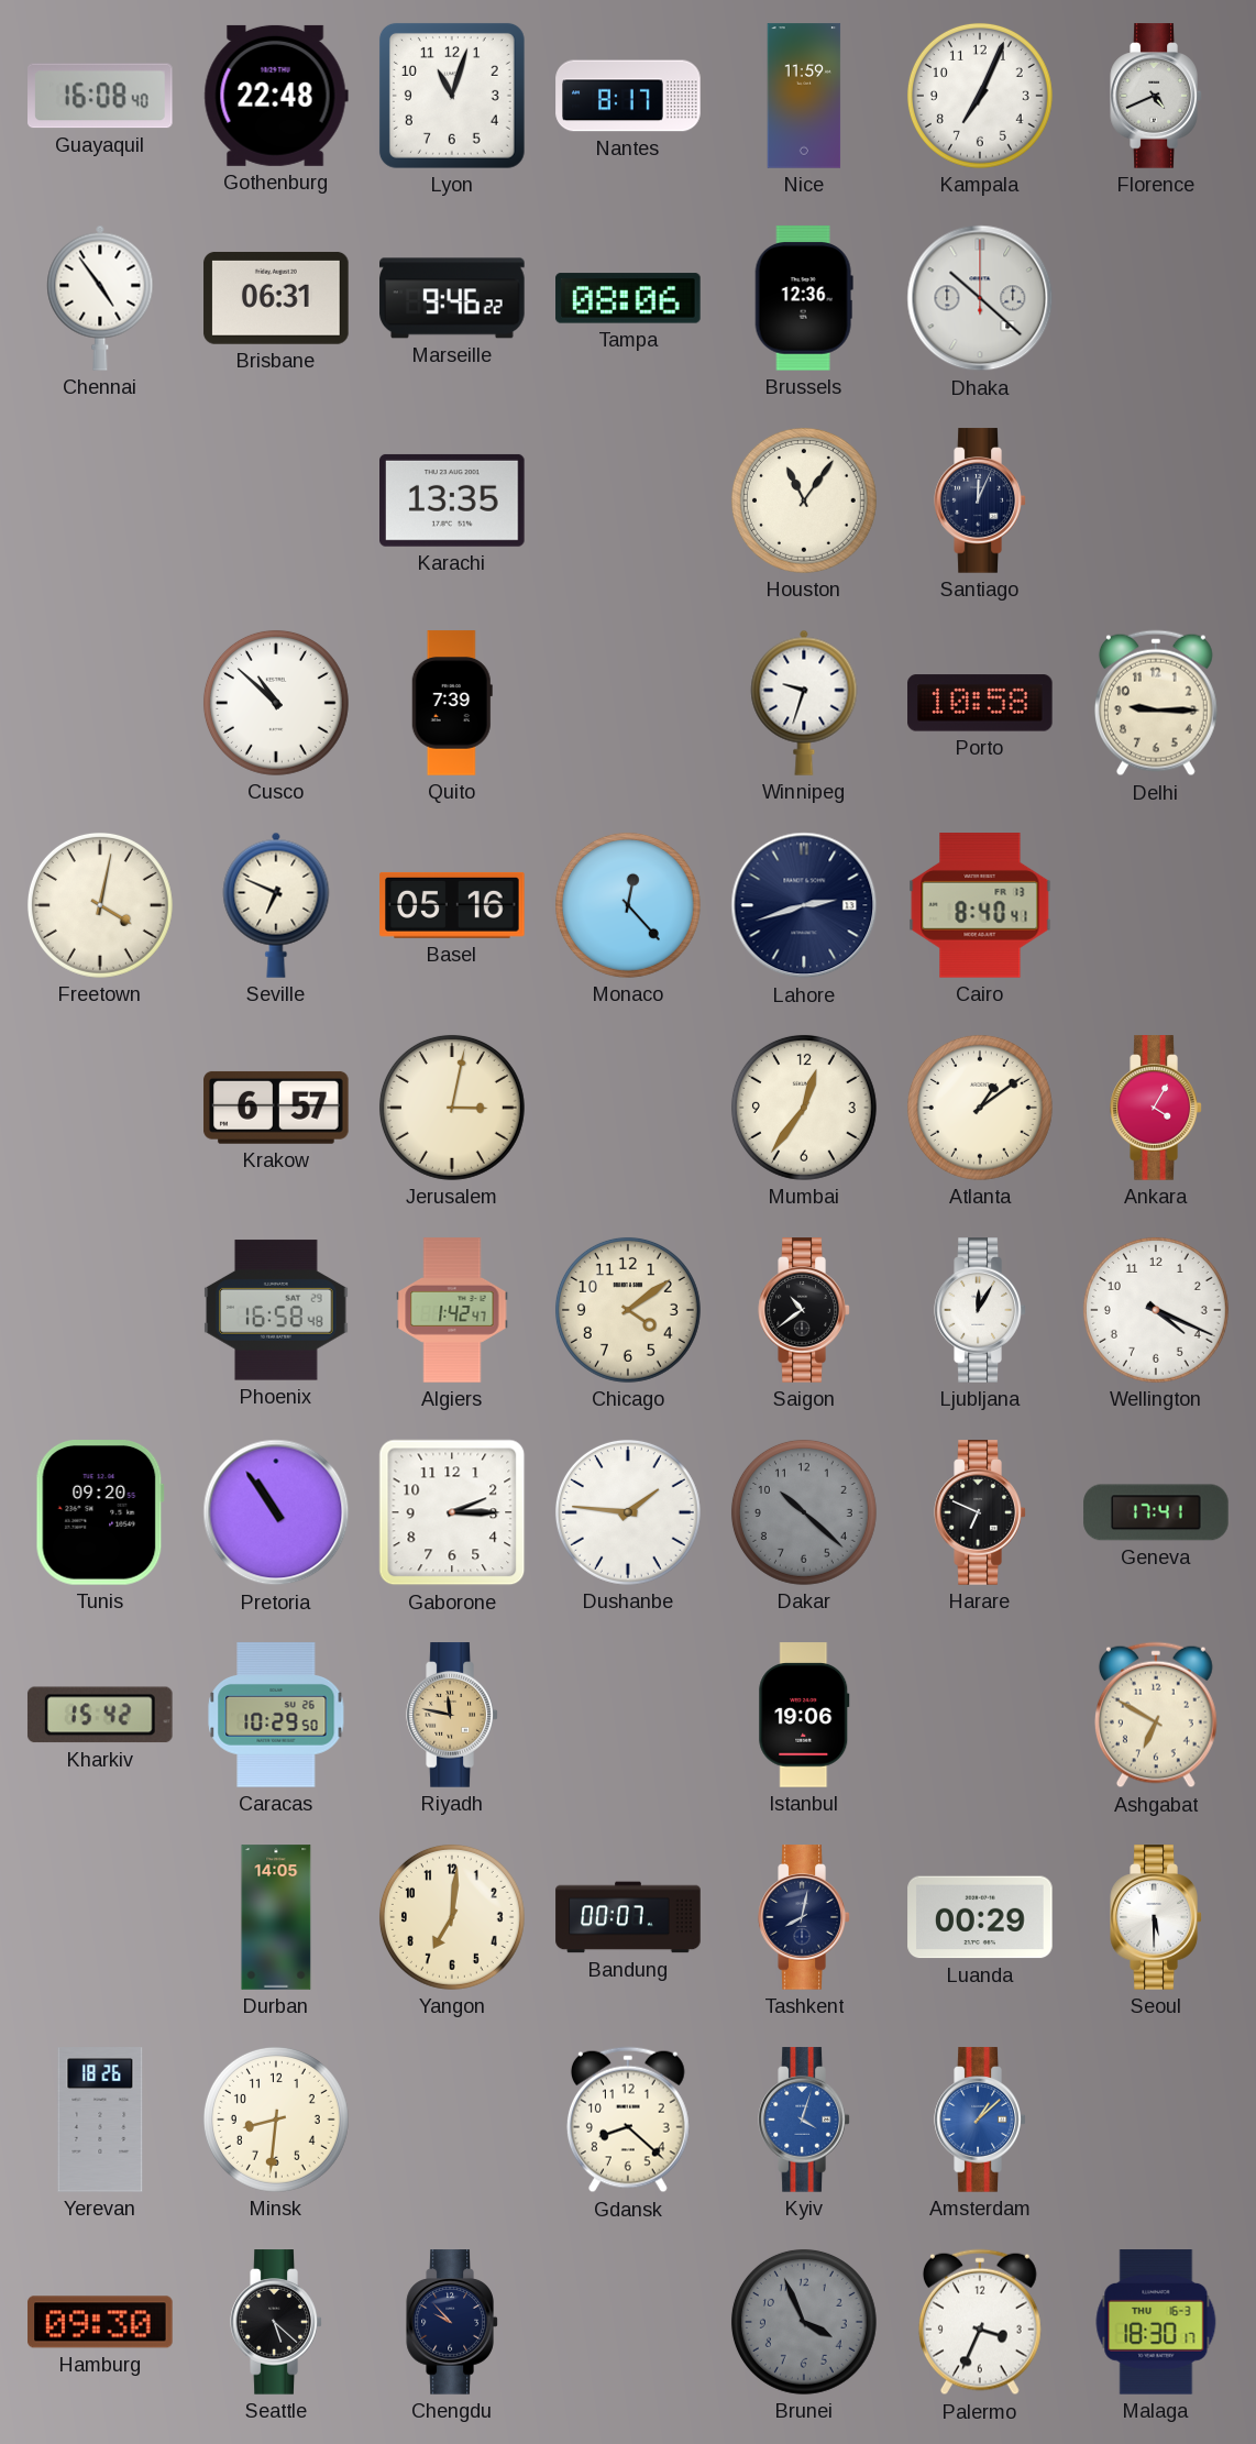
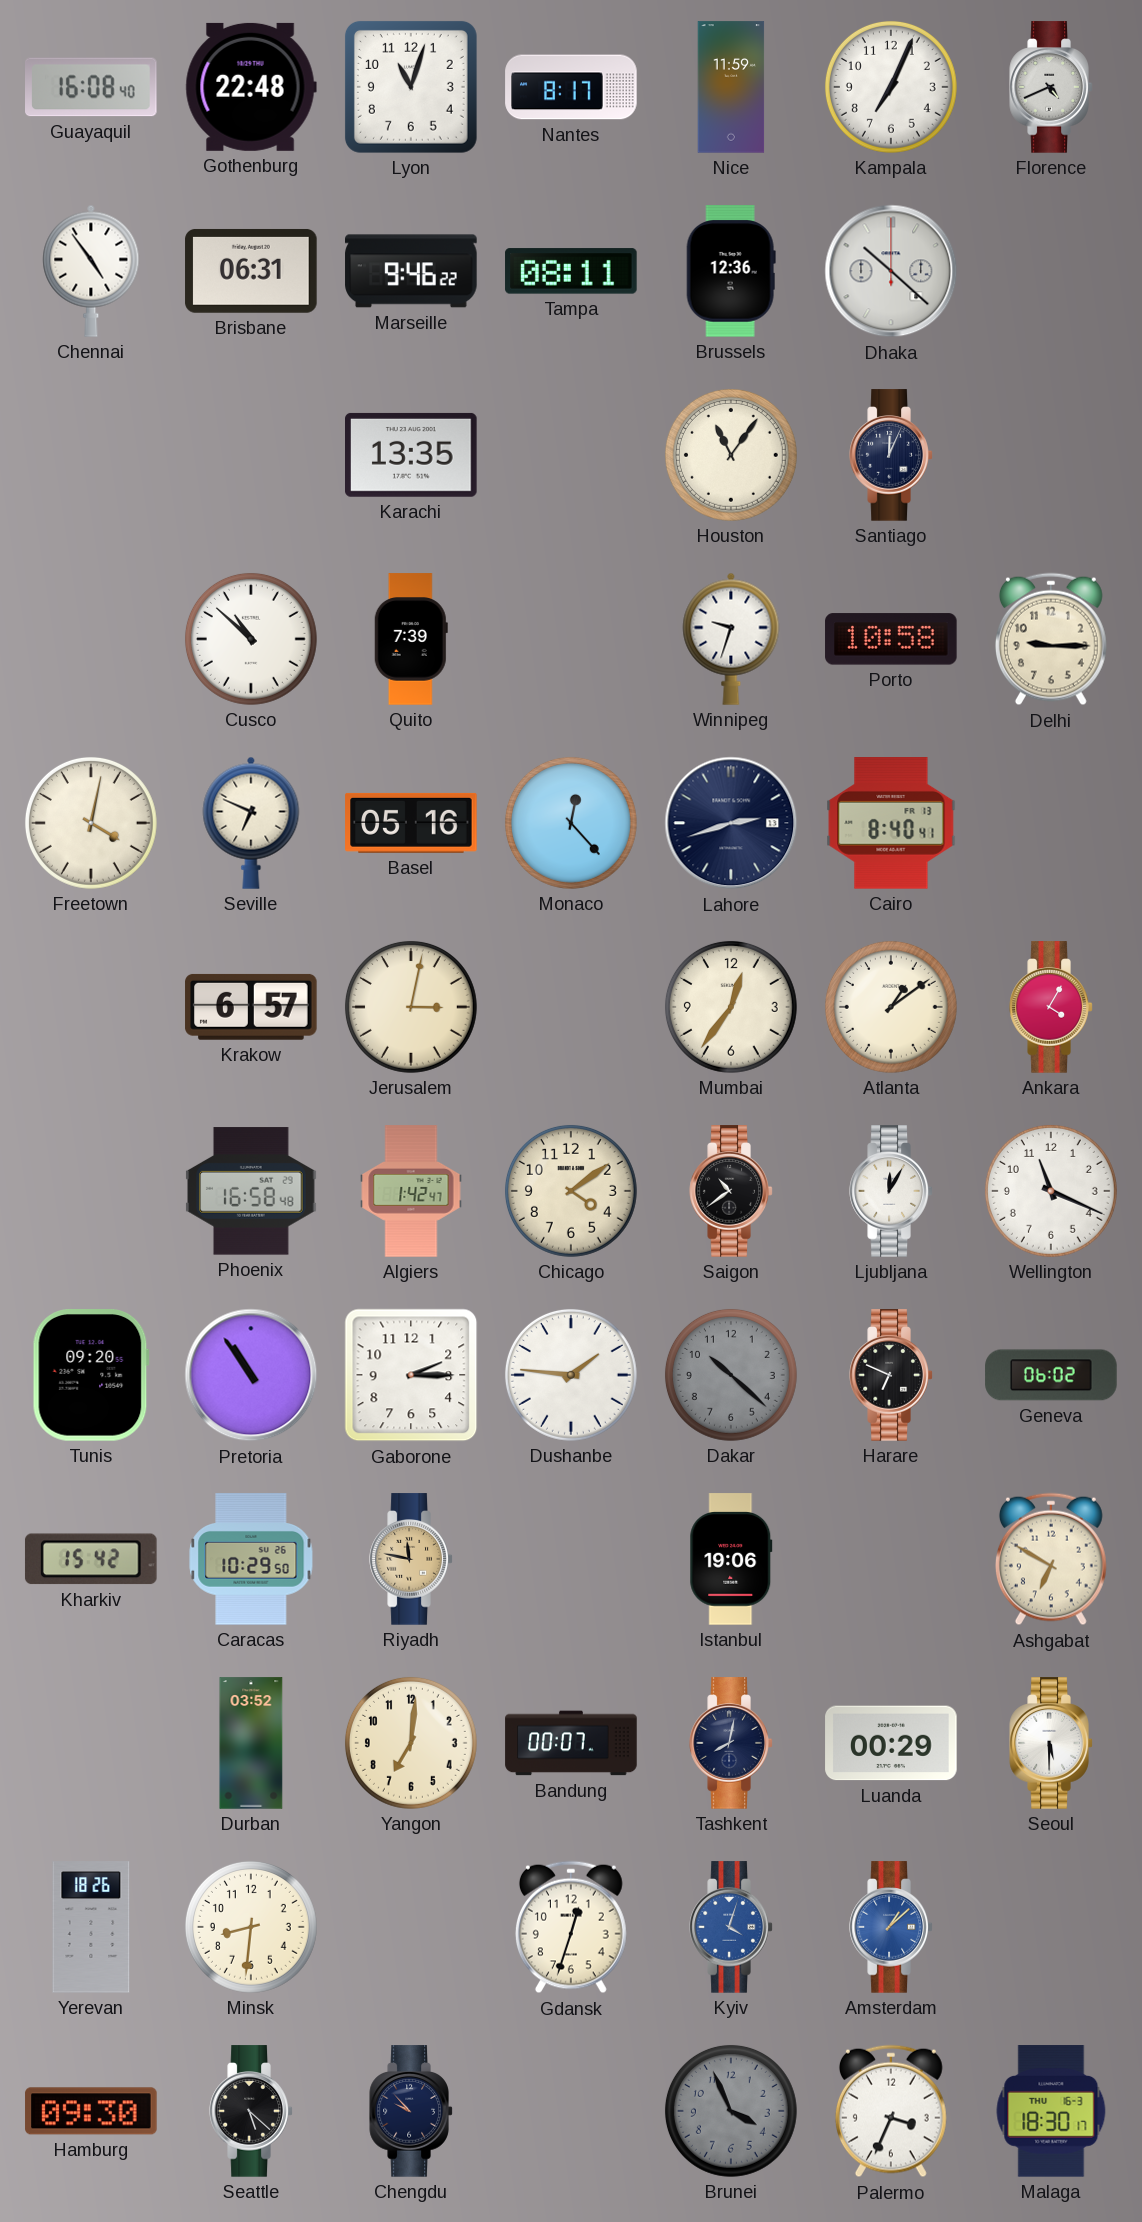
Tampa: 08:06 -> 08:11 (571, 271)
Wellington: 4:19 -> 11:19 (1051, 1191)
Geneva: 17:41 -> 06:02 (1051, 1375)
Durban: 14:05 -> 03:52 (251, 1743)
Gdansk: 8:22 -> 12:33 (571, 1927)
